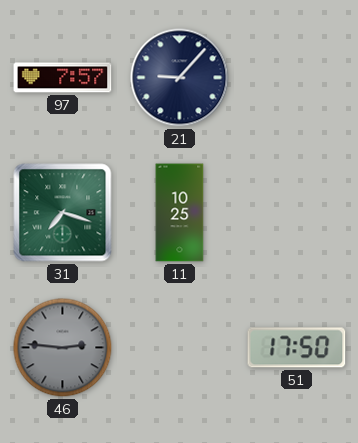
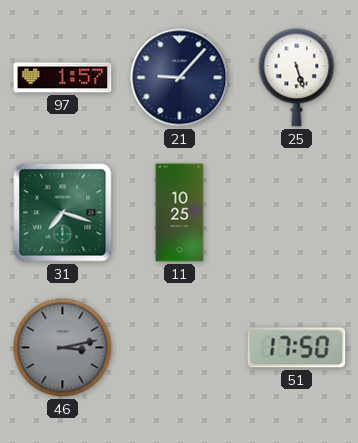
97: 7:57 -> 1:57 (63, 78)
25: none -> 5:27 (297, 78)
46: 2:46 -> 3:13 (63, 348)
